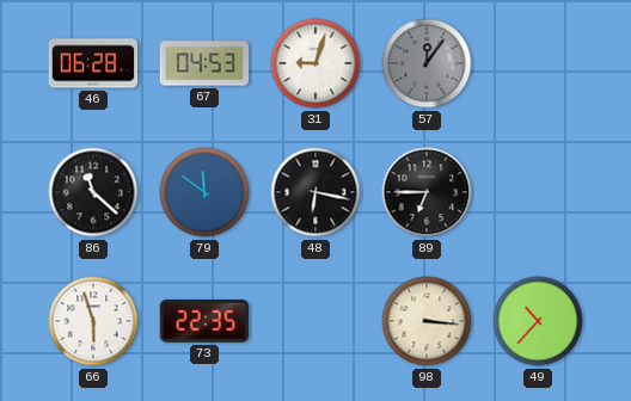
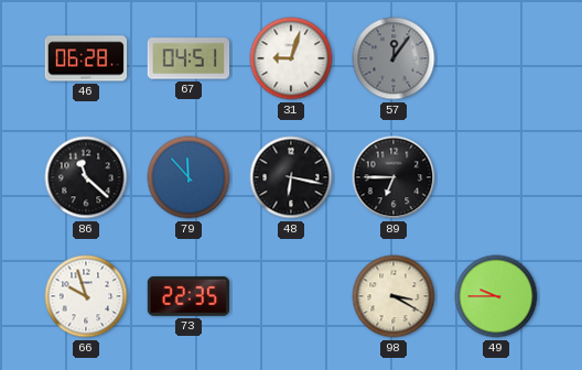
67: 04:53 -> 04:51 (188, 58)
79: 11:51 -> 11:53 (188, 177)
66: 5:57 -> 9:57 (86, 296)
98: 3:16 -> 3:20 (394, 296)
49: 10:37 -> 9:45 (496, 296)
